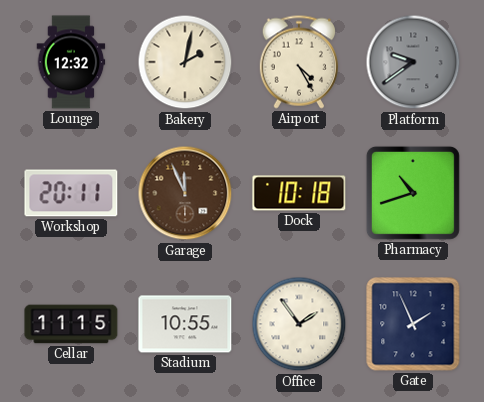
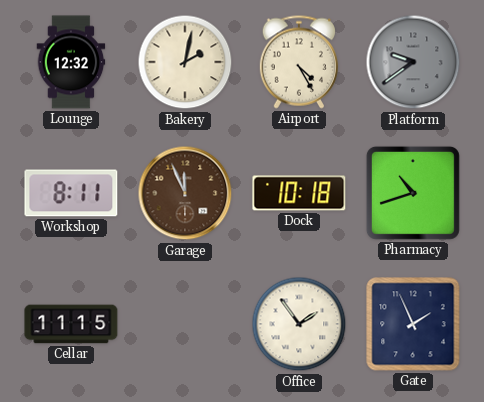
Workshop: 20:11 -> 8:11 (71, 193)
Stadium: 10:55 -> none (185, 324)
